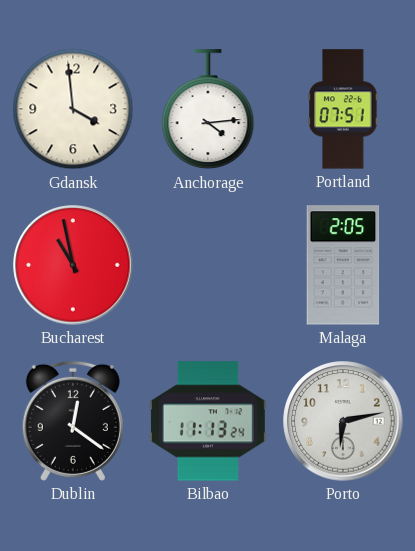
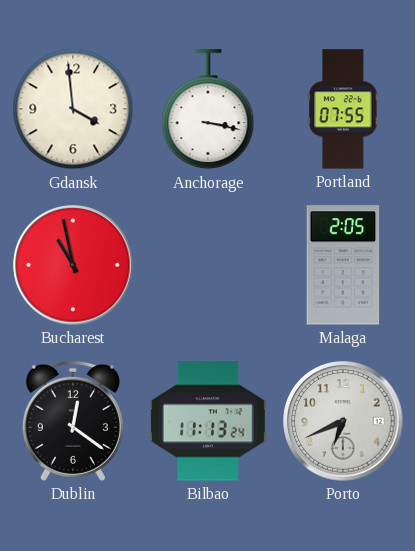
Anchorage: 4:14 -> 3:17 (208, 110)
Portland: 07:51 -> 07:55 (343, 109)
Porto: 6:13 -> 6:41 (343, 421)
